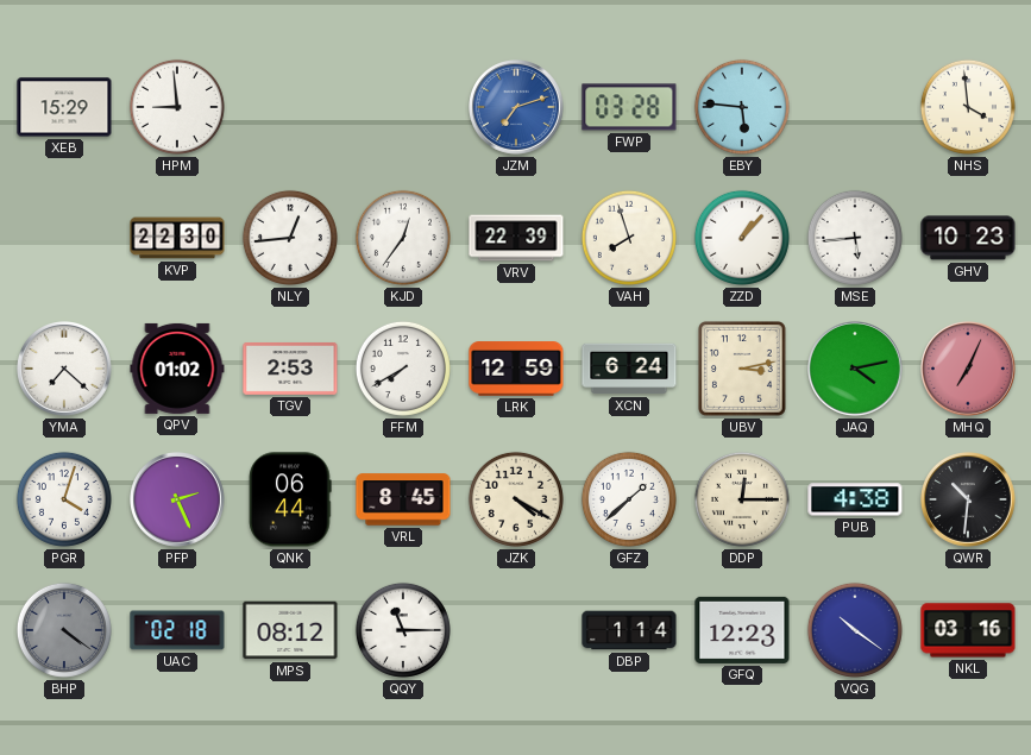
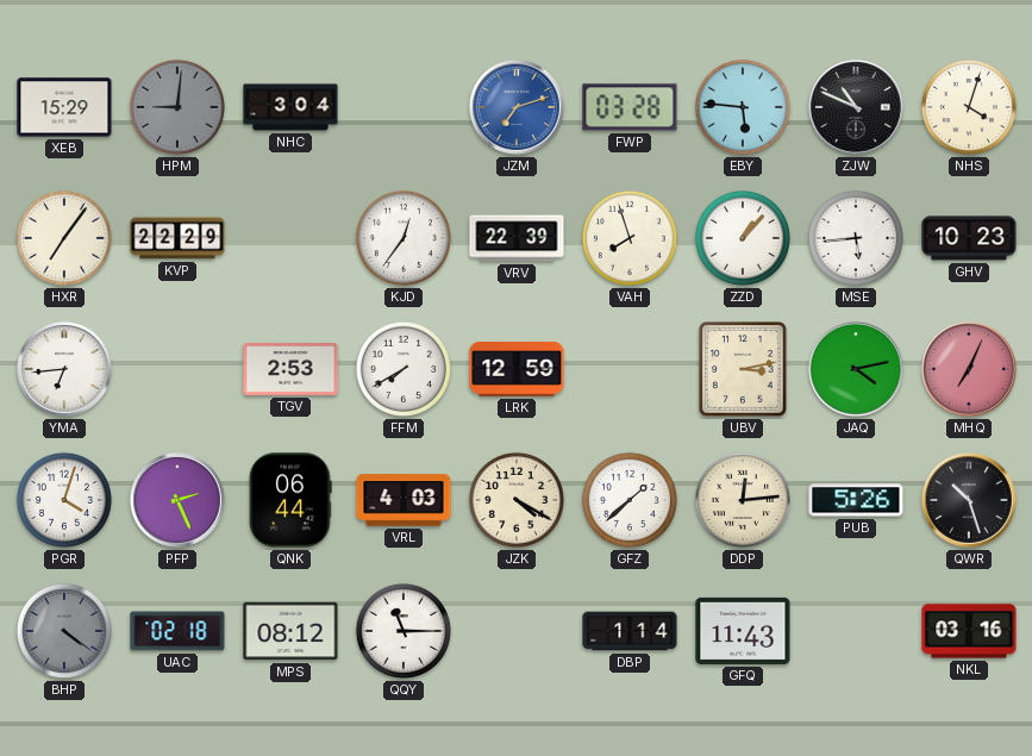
HPM: 8:59 -> 9:01 (177, 107)
HPM dial: white -> grey (177, 107)
NHC: none -> 3:04 (290, 107)
ZJW: none -> 10:49 (857, 108)
NHS: 3:59 -> 4:03 (969, 107)
HXR: none -> 7:06 (64, 238)
KVP: 22:30 -> 22:29 (177, 238)
NLY: 12:44 -> none (290, 238)
YMA: 7:22 -> 6:44 (65, 370)
QPV: 01:02 -> none (177, 369)
XCN: 6:24 -> none (629, 369)
VRL: 8:45 -> 4:03 (404, 500)
DDP: 12:15 -> 12:14 (743, 500)
PUB: 4:38 -> 5:26 (856, 500)
QWR: 10:31 -> 10:27 (970, 501)
GFQ: 12:23 -> 11:43 (743, 631)
VQG: 10:21 -> none (855, 630)
